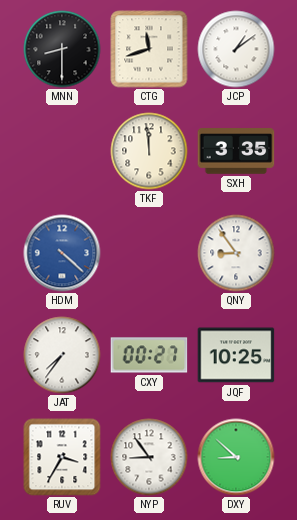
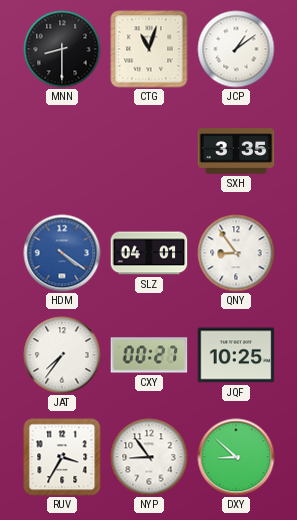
CTG: 11:42 -> 11:03 (149, 49)
TKF: 11:59 -> none (149, 151)
HDM: 4:22 -> 4:21 (62, 253)
SLZ: none -> 04:01 (149, 253)
